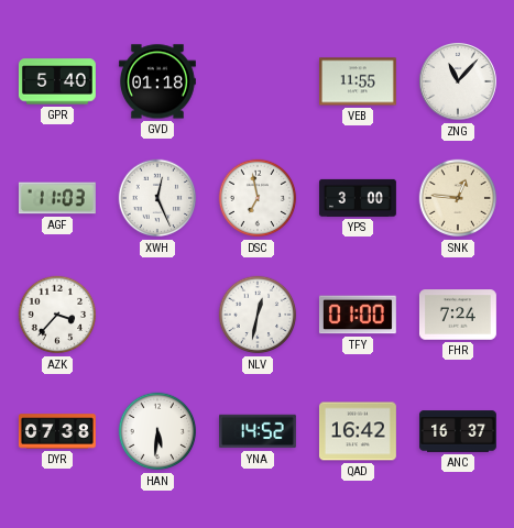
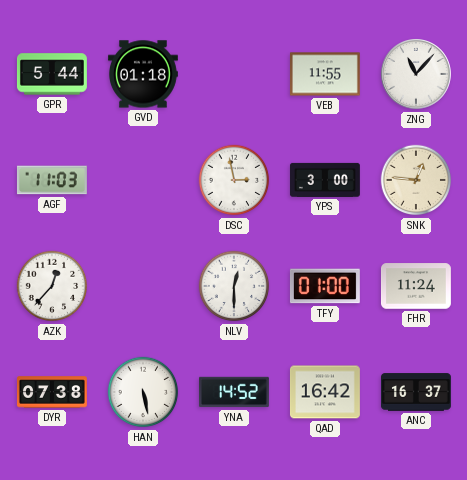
GPR: 5:40 -> 5:44 (52, 74)
XWH: 12:26 -> none (157, 198)
DSC: 6:58 -> 2:58 (234, 180)
AZK: 3:37 -> 12:37 (52, 286)
NLV: 12:32 -> 12:30 (234, 286)
FHR: 7:24 -> 11:24 (416, 286)
HAN: 5:31 -> 5:28 (143, 392)
